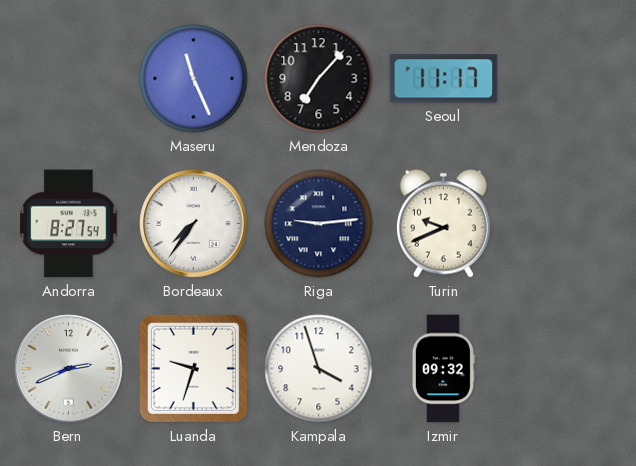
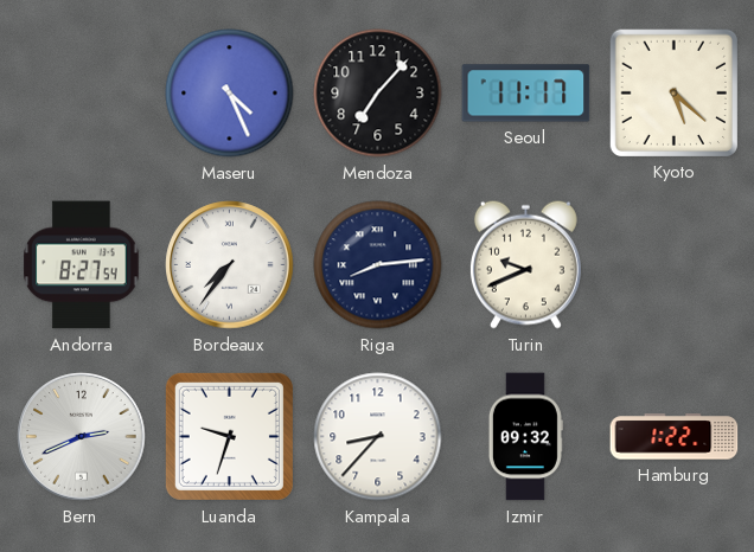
Maseru: 11:26 -> 4:26 (230, 94)
Kyoto: none -> 5:22 (673, 92)
Riga: 9:14 -> 8:14 (378, 265)
Kampala: 3:57 -> 8:37 (378, 437)
Hamburg: none -> 1:22 (675, 437)
